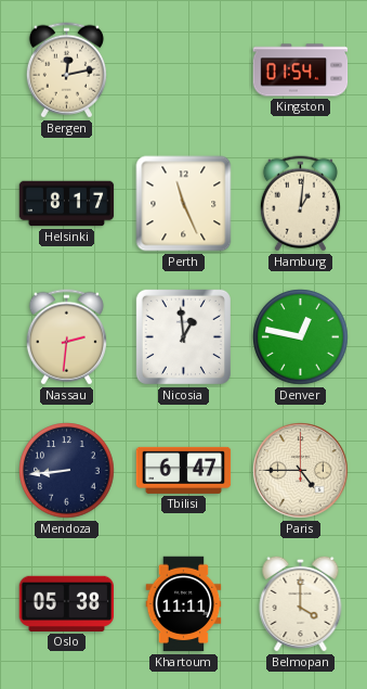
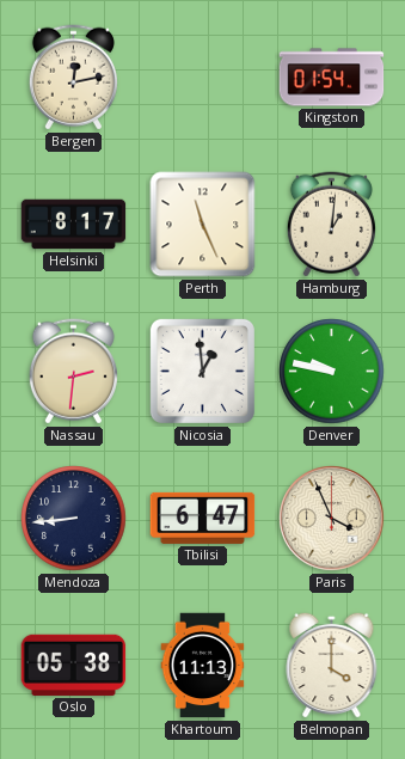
Denver: 12:47 -> 9:47 (332, 372)
Paris: 4:45 -> 3:56 (332, 519)
Khartoum: 11:11 -> 11:13 (203, 666)
